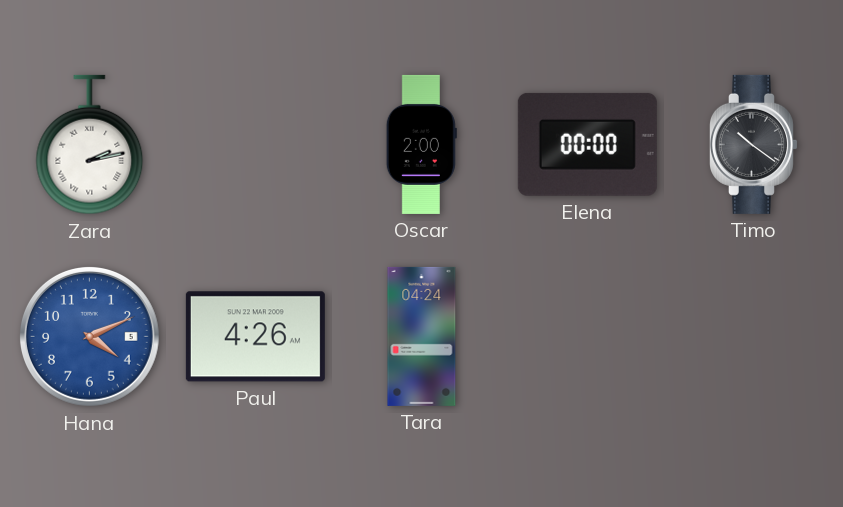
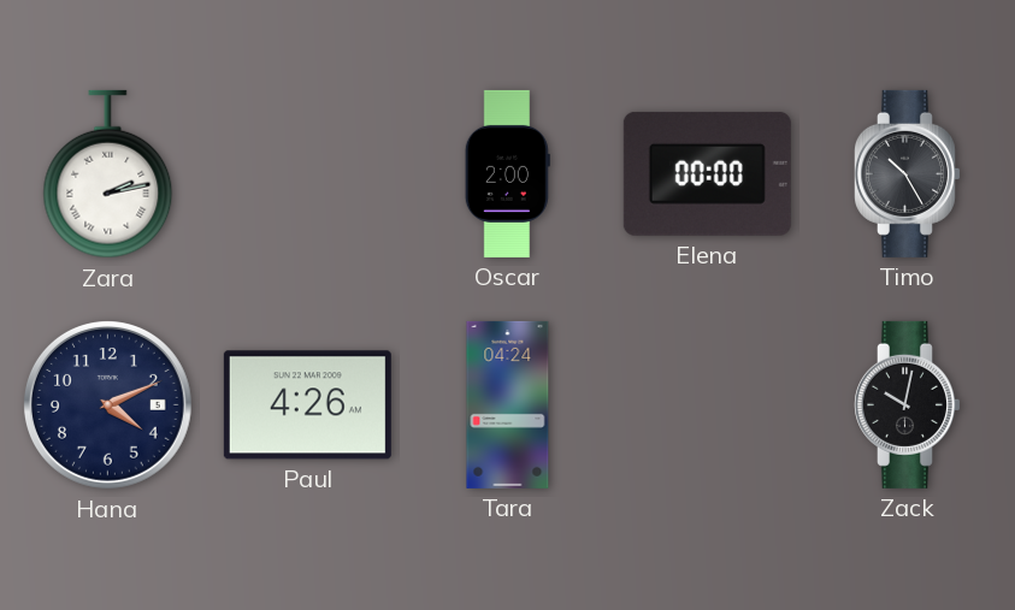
Timo: 10:21 -> 10:25 (907, 173)
Hana dial: blue -> navy (107, 404)
Zack: none -> 10:02 (907, 404)
